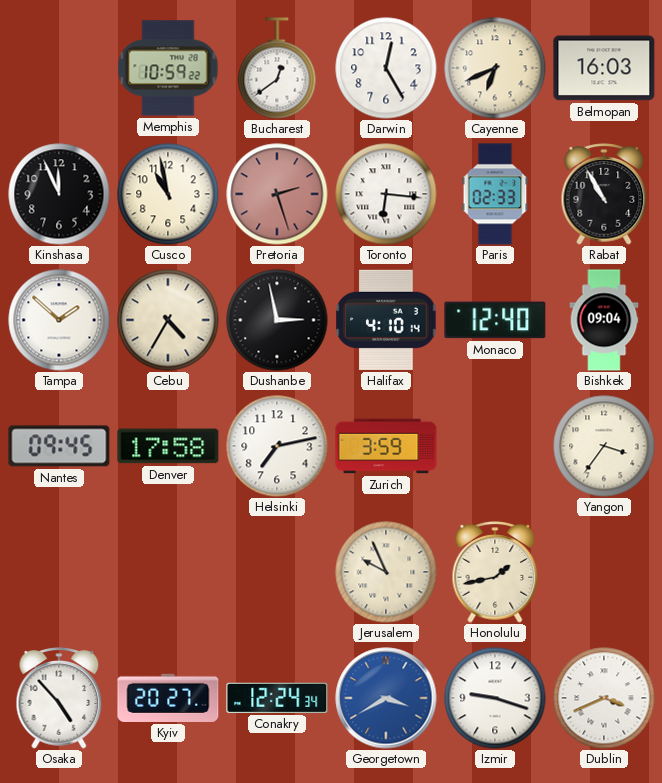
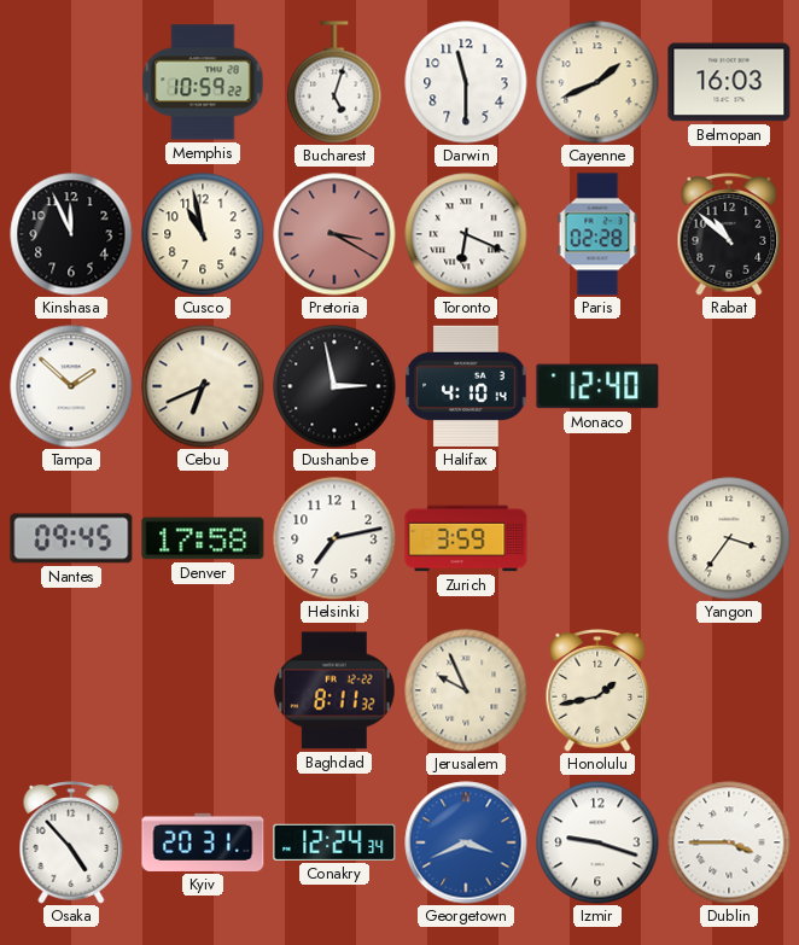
Bucharest: 12:39 -> 5:03 (334, 82)
Darwin: 12:25 -> 11:30 (466, 82)
Cayenne: 6:41 -> 1:41 (597, 82)
Pretoria: 2:27 -> 3:20 (334, 234)
Toronto: 6:16 -> 6:19 (466, 234)
Paris: 02:33 -> 02:28 (597, 234)
Rabat: 10:55 -> 10:52 (729, 234)
Cebu: 4:35 -> 6:41 (203, 386)
Bishkek: 09:04 -> none (604, 320)
Baghdad: none -> 8:11 (334, 690)
Kyiv: 20:27 -> 20:31 (203, 842)
Georgetown: 3:40 -> 3:41 (466, 842)
Dublin: 3:41 -> 3:45 (729, 842)
